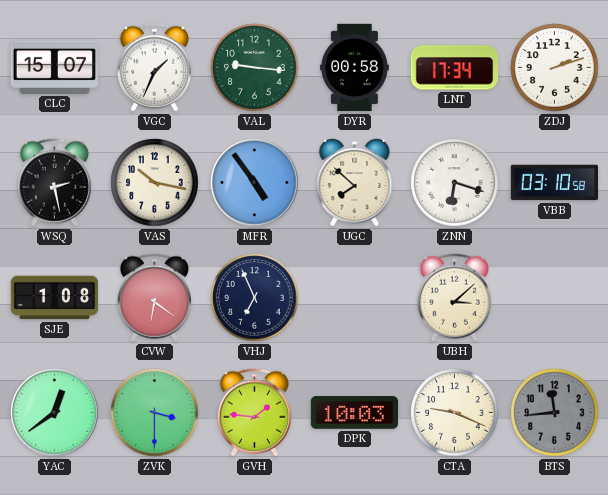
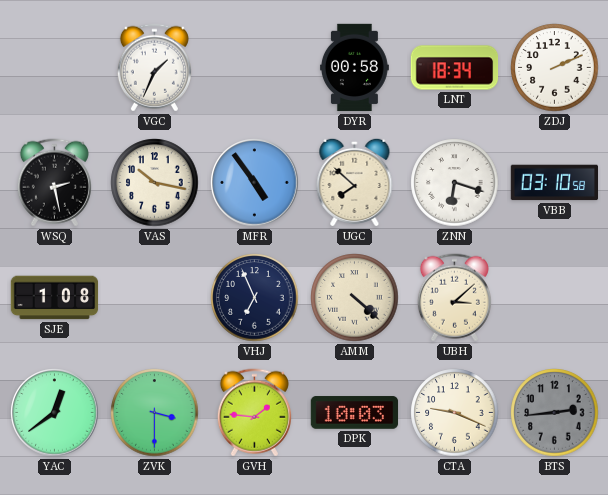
CLC: 15:07 -> none (55, 67)
VAL: 9:16 -> none (255, 68)
LNT: 17:34 -> 18:34 (455, 68)
ZDJ: 2:12 -> 2:11 (555, 68)
CVW: 6:21 -> none (154, 298)
AMM: none -> 4:22 (355, 298)
BTS: 11:44 -> 2:44 (555, 413)
